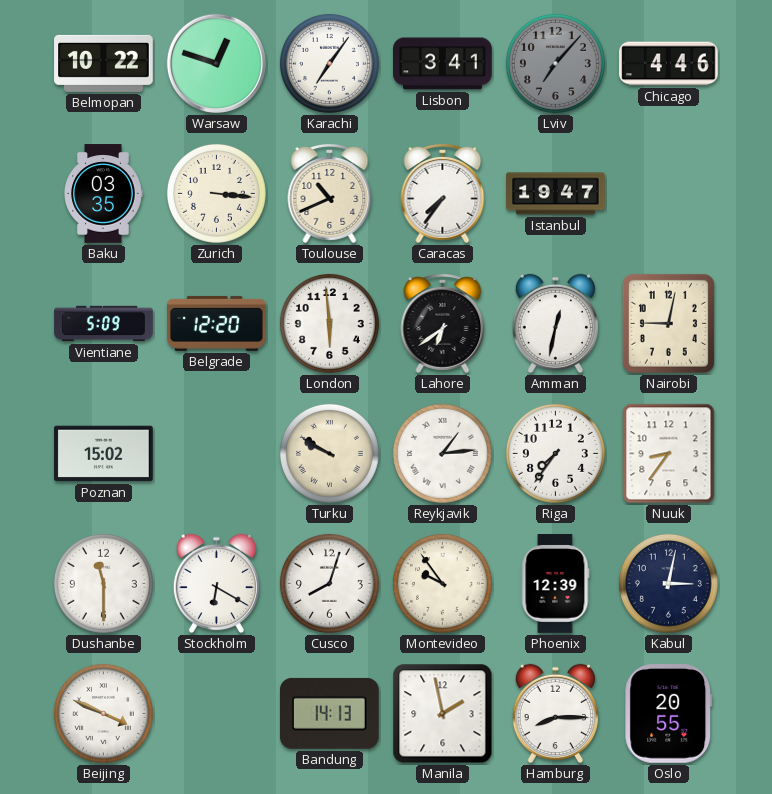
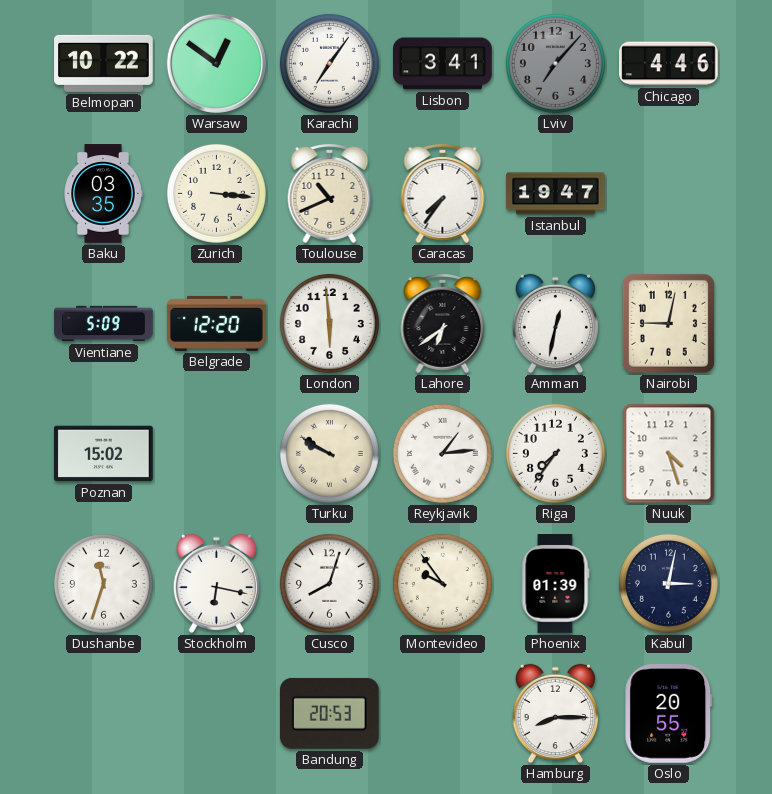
Warsaw: 12:48 -> 12:51 (216, 63)
Nuuk: 8:36 -> 4:27 (669, 454)
Dushanbe: 11:30 -> 11:33 (103, 583)
Stockholm: 6:20 -> 6:17 (216, 584)
Phoenix: 12:39 -> 01:39 (555, 584)
Beijing: 3:49 -> none (103, 713)
Bandung: 14:13 -> 20:53 (329, 713)
Manila: 1:58 -> none (443, 714)
